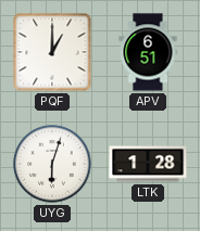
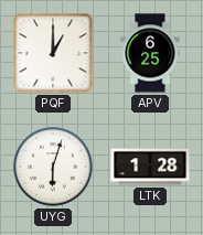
APV: 6:51 -> 6:25 (150, 53)
